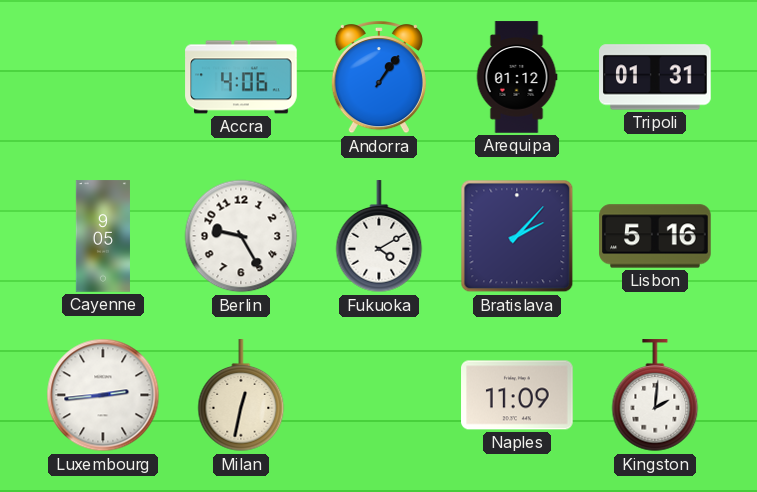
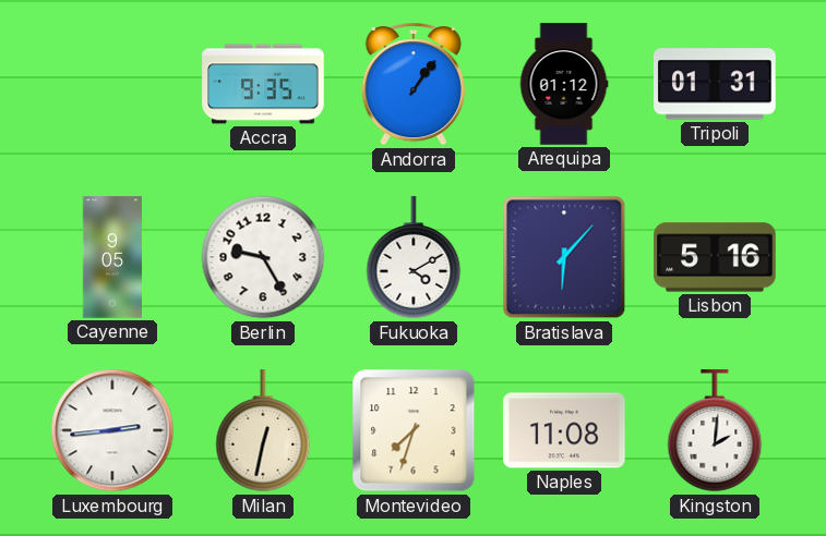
Accra: 4:06 -> 9:35 (263, 84)
Bratislava: 2:07 -> 6:07 (564, 257)
Montevideo: none -> 7:33 (414, 430)
Naples: 11:09 -> 11:08 (564, 430)
